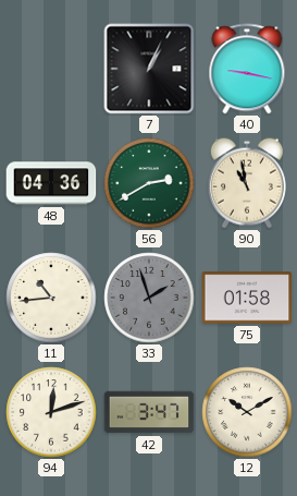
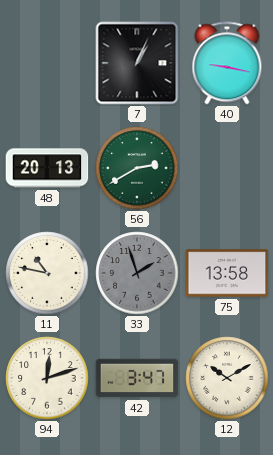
48: 04:36 -> 20:13 (47, 168)
90: 10:58 -> none (247, 183)
11: 10:44 -> 10:47 (47, 273)
75: 01:58 -> 13:58 (227, 273)
